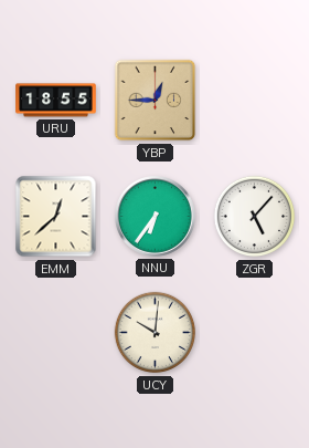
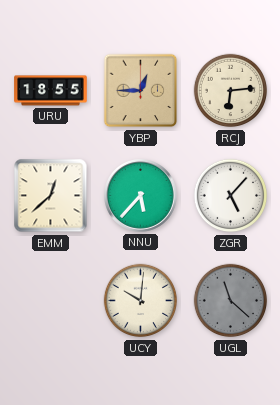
RCJ: none -> 6:14 (231, 91)
NNU: 6:36 -> 5:37 (141, 196)
UGL: none -> 11:22 (231, 301)
